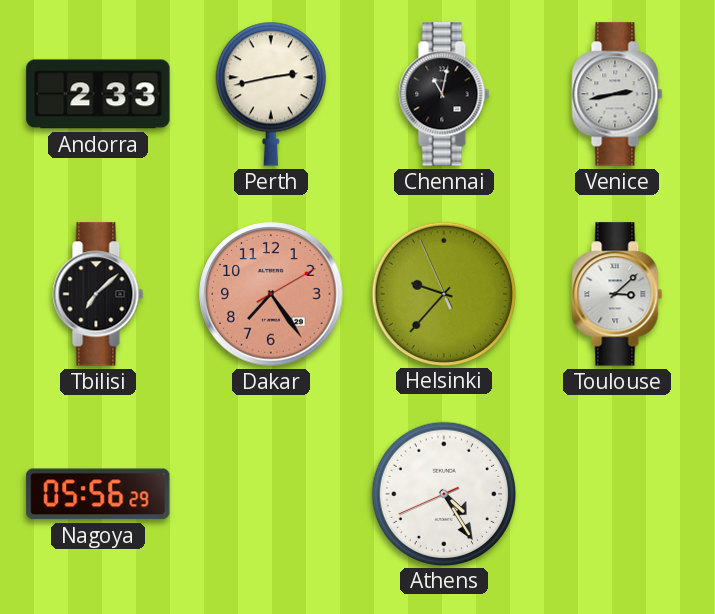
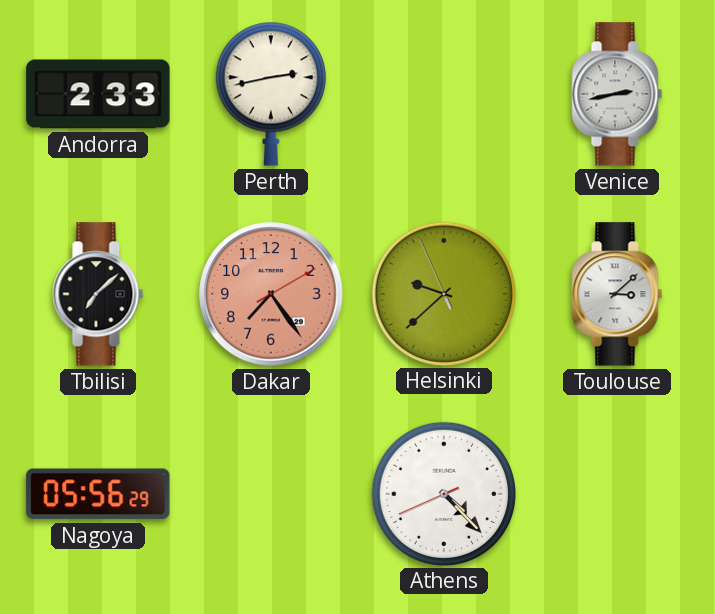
Chennai: 11:02 -> none (444, 94)
Helsinki: 9:36 -> 9:37 (443, 293)
Athens: 4:24 -> 4:22 (443, 493)
